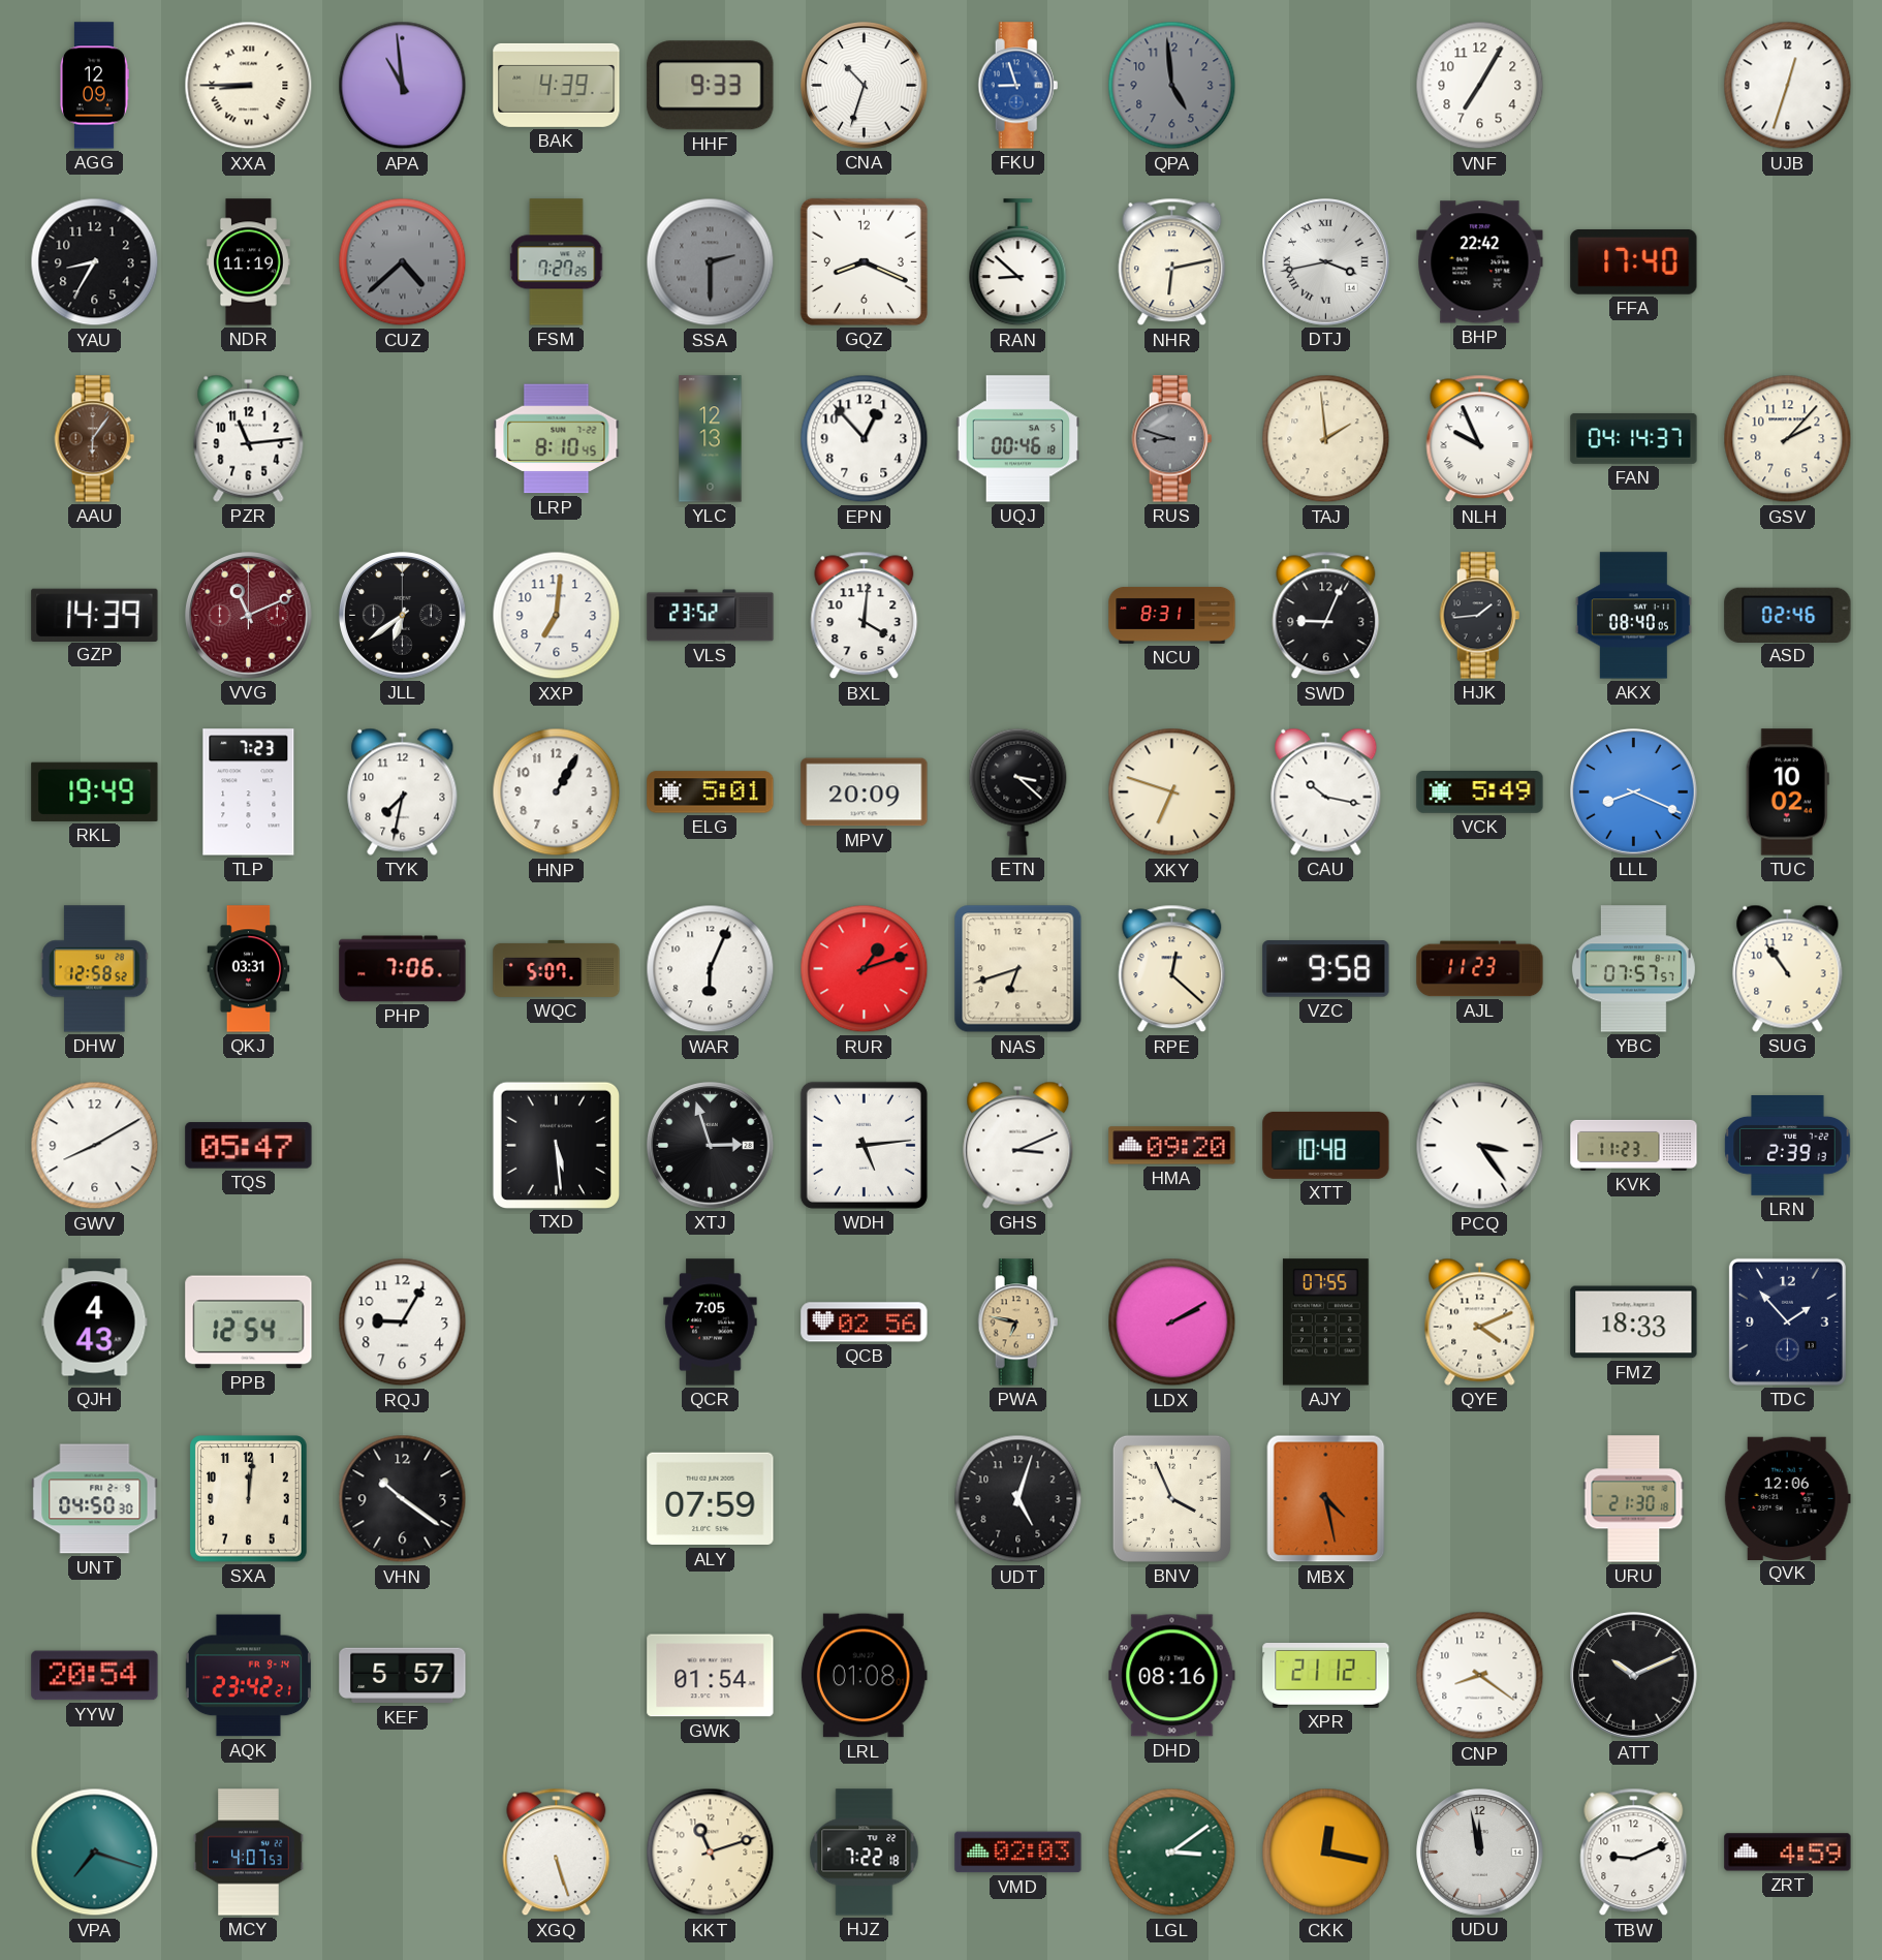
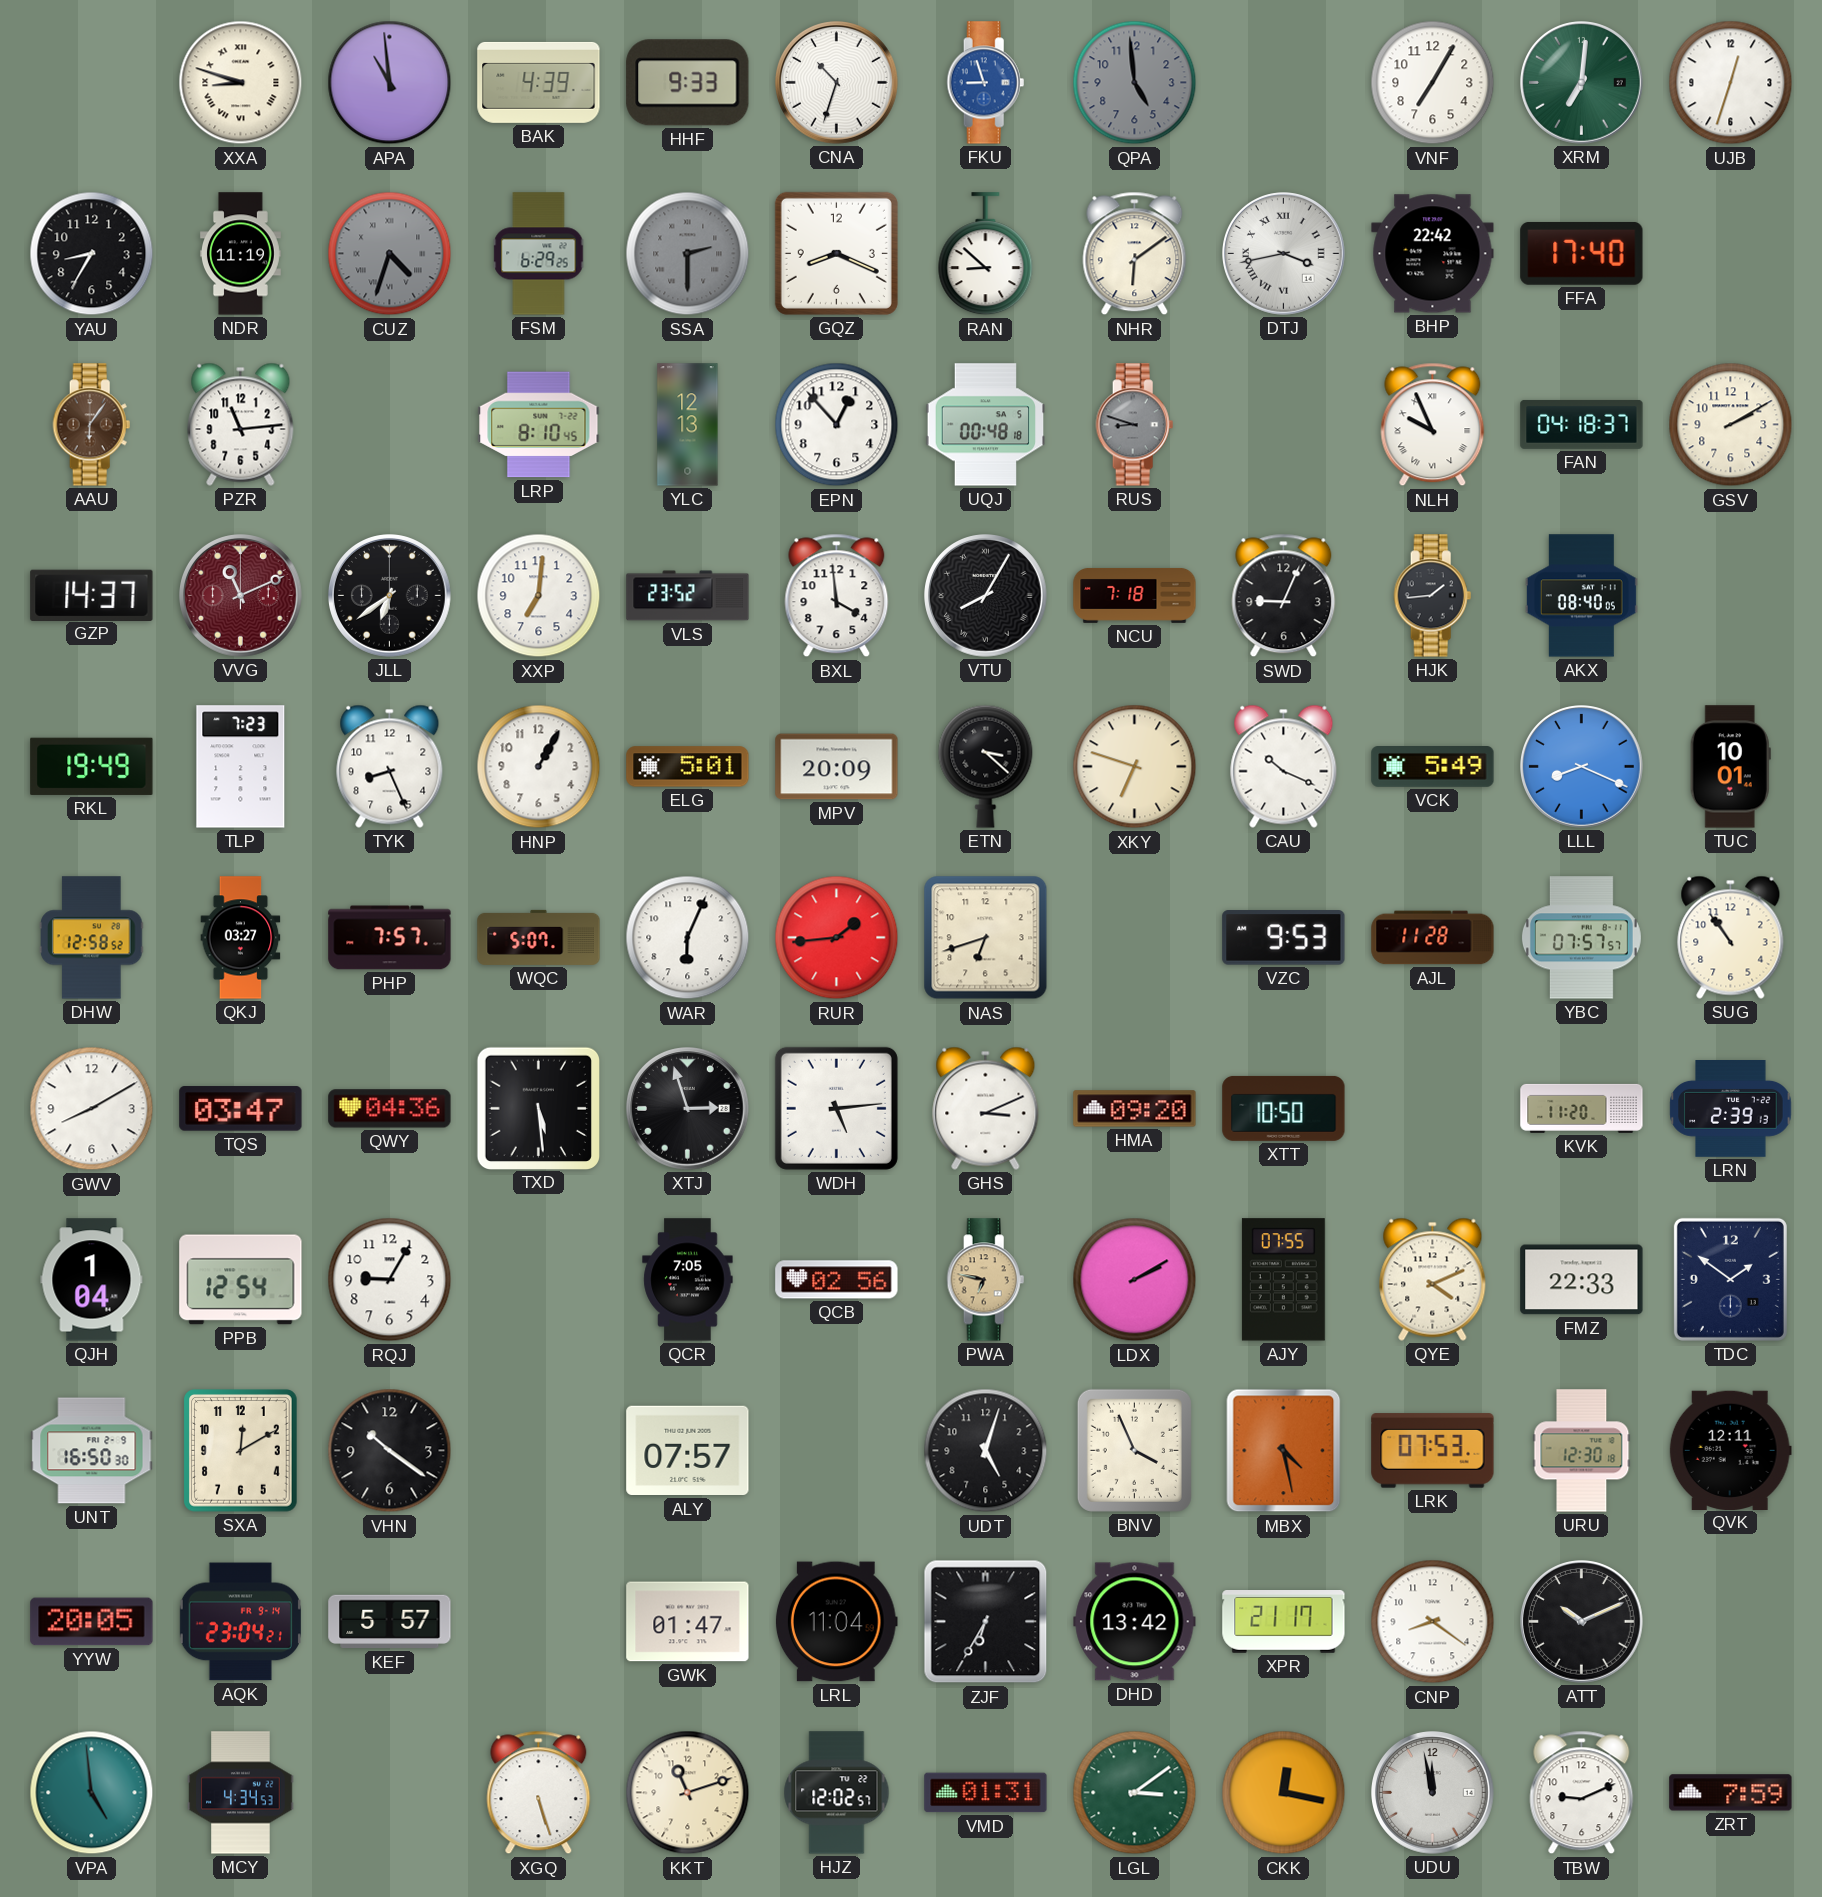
AGG: 12:09 -> none (95, 86)
XXA: 8:45 -> 8:48 (241, 83)
XRM: none -> 7:01 (1582, 83)
CUZ: 4:38 -> 4:33 (390, 254)
FSM: 7:27 -> 6:29 (539, 254)
NHR: 6:13 -> 6:09 (1135, 254)
UQJ: 00:46 -> 00:48 (986, 425)
TAJ: 1:59 -> none (1326, 439)
FAN: 04:14 -> 04:18 (1582, 424)
GSV: 2:07 -> 2:10 (1731, 425)
GZP: 14:39 -> 14:37 (92, 595)
BXL: 4:01 -> 3:59 (837, 596)
VTU: none -> 8:05 (986, 596)
NCU: 8:31 -> 7:18 (1135, 595)
ASD: 02:46 -> none (1788, 615)
TYK: 7:32 -> 8:26 (390, 766)
CAU: 10:17 -> 10:19 (1284, 766)
TUC: 10:02 -> 10:01 (1730, 767)
QKJ: 03:31 -> 03:27 (241, 938)
PHP: 7:06 -> 7:57 (390, 938)
RUR: 1:12 -> 1:44 (837, 938)
RPE: 12:22 -> none (1172, 969)
VZC: 9:58 -> 9:53 (1284, 938)
AJL: 11:23 -> 11:28 (1433, 938)
TQS: 05:47 -> 03:47 (241, 1109)
QWY: none -> 04:36 (390, 1109)
XTT: 10:48 -> 10:50 (1284, 1108)
PCQ: 3:24 -> none (1480, 1146)
KVK: 11:23 -> 11:20 (1582, 1108)
QJH: 4:43 -> 1:04 (92, 1280)
FMZ: 18:33 -> 22:33 (1582, 1280)
TDC: 1:53 -> 1:51 (1730, 1279)
UNT: 04:50 -> 16:50 (92, 1451)
SXA: 12:01 -> 12:10 (241, 1451)
ALY: 07:59 -> 07:57 (688, 1451)
LRK: none -> 07:53 (1433, 1451)
URU: 21:30 -> 12:30 (1582, 1451)
QVK: 12:06 -> 12:11 (1730, 1450)
YYW: 20:54 -> 20:05 (92, 1622)
AQK: 23:42 -> 23:04 (240, 1622)
GWK: 01:54 -> 01:47 (688, 1622)
LRL: 01:08 -> 11:04 (836, 1622)
ZJF: none -> 6:35 (986, 1622)
DHD: 08:16 -> 13:42 (1135, 1622)
XPR: 21:12 -> 21:17 (1284, 1622)
VPA: 7:18 -> 4:59 (92, 1793)
MCY: 4:07 -> 4:34 (241, 1793)
HJZ: 7:22 -> 12:02 (837, 1793)
VMD: 02:03 -> 01:31 (986, 1793)
ZRT: 4:59 -> 7:59 (1731, 1793)
